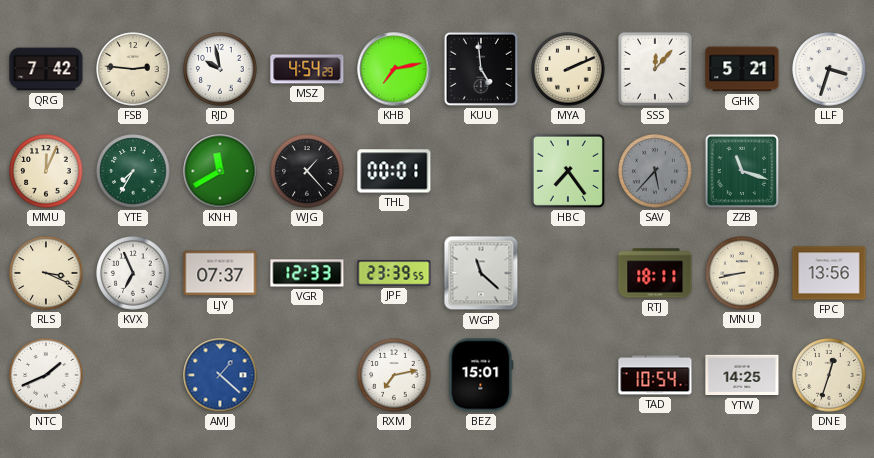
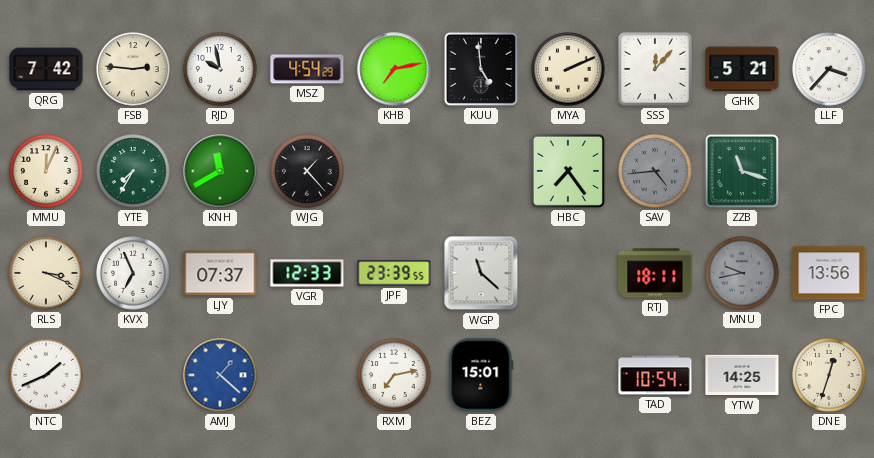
LLF: 3:33 -> 3:37 (829, 69)
THL: 00:01 -> none (394, 171)
SAV: 5:37 -> 4:44 (655, 171)
MNU: 8:43 -> 9:43 (742, 273)
MNU dial: cream -> grey (742, 273)
